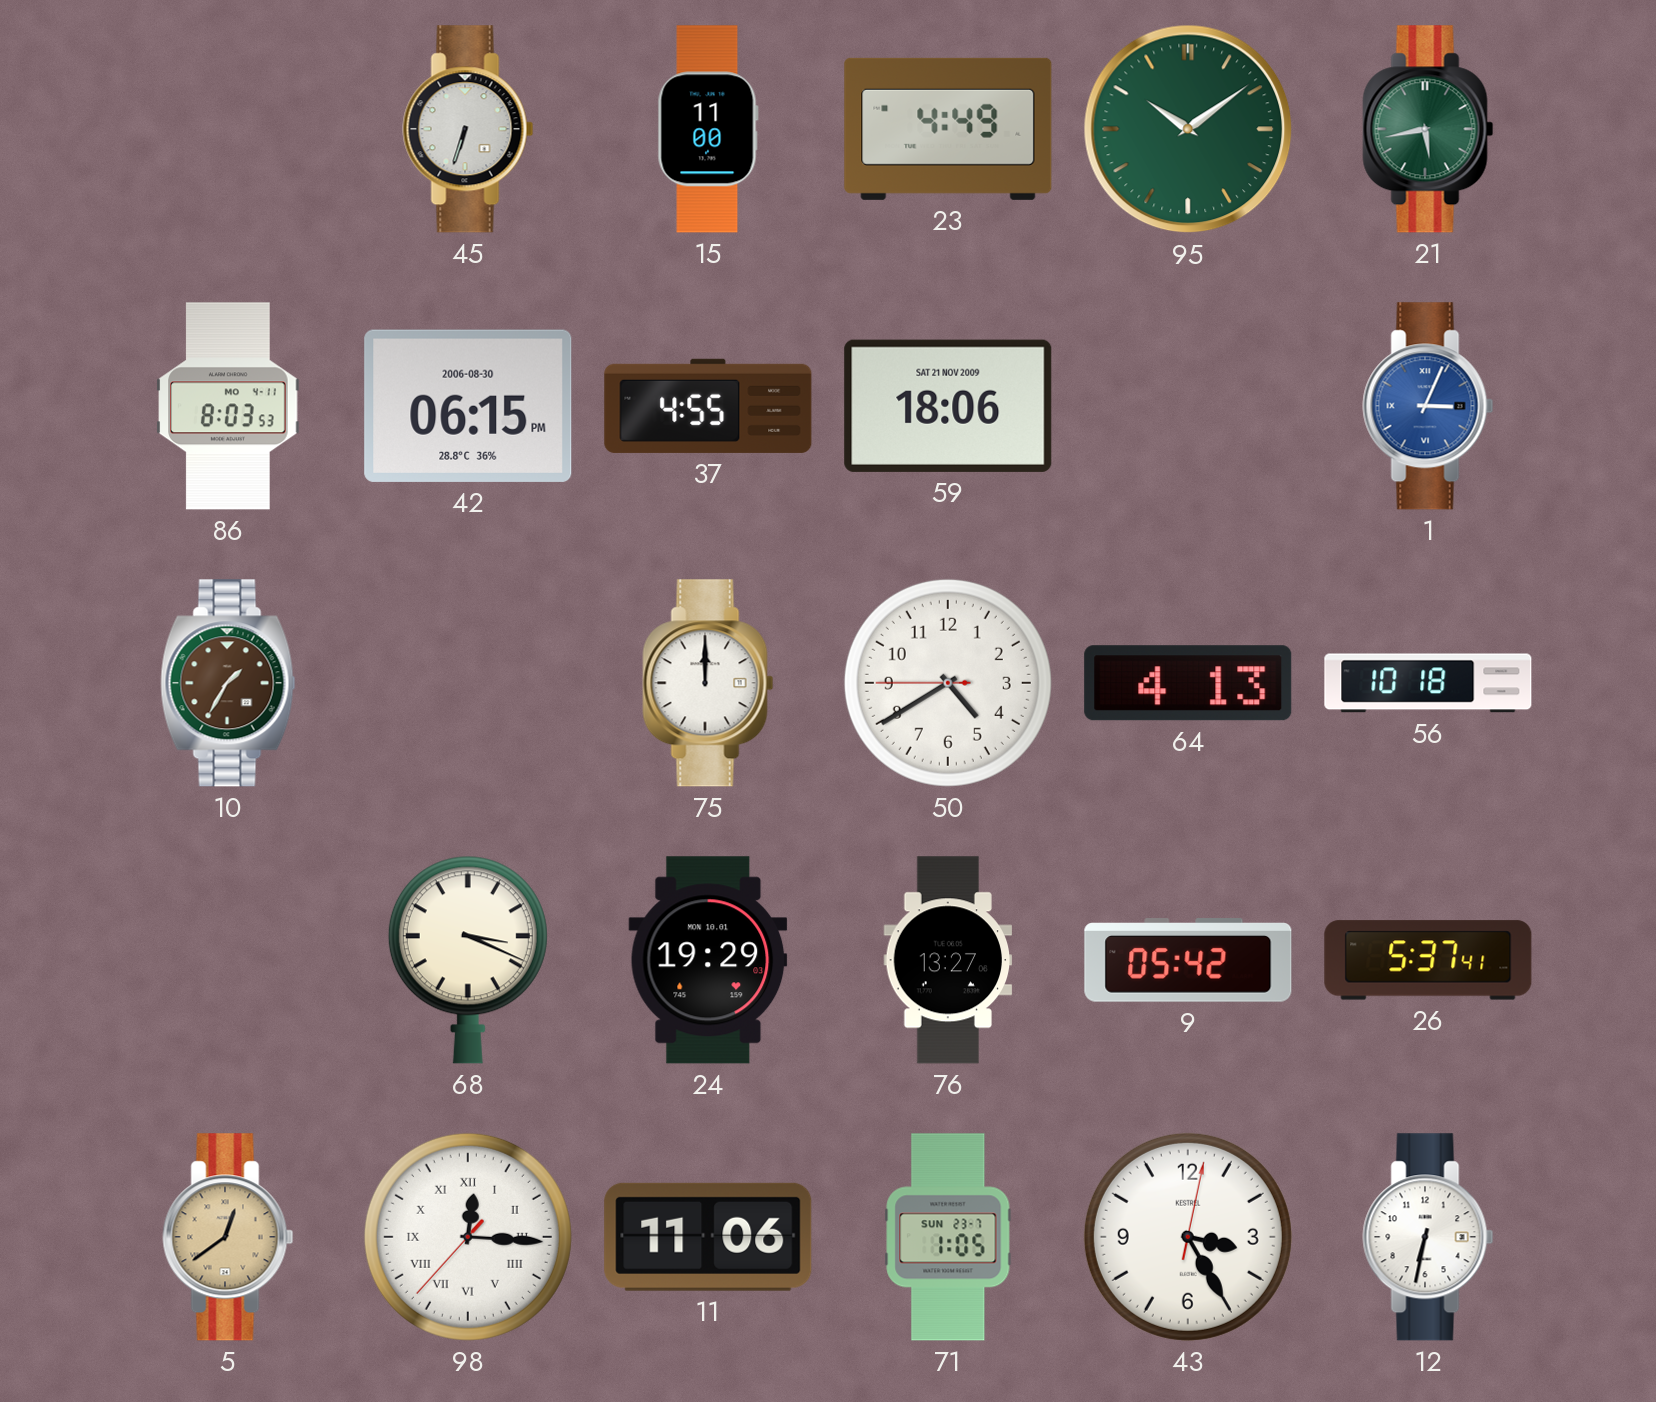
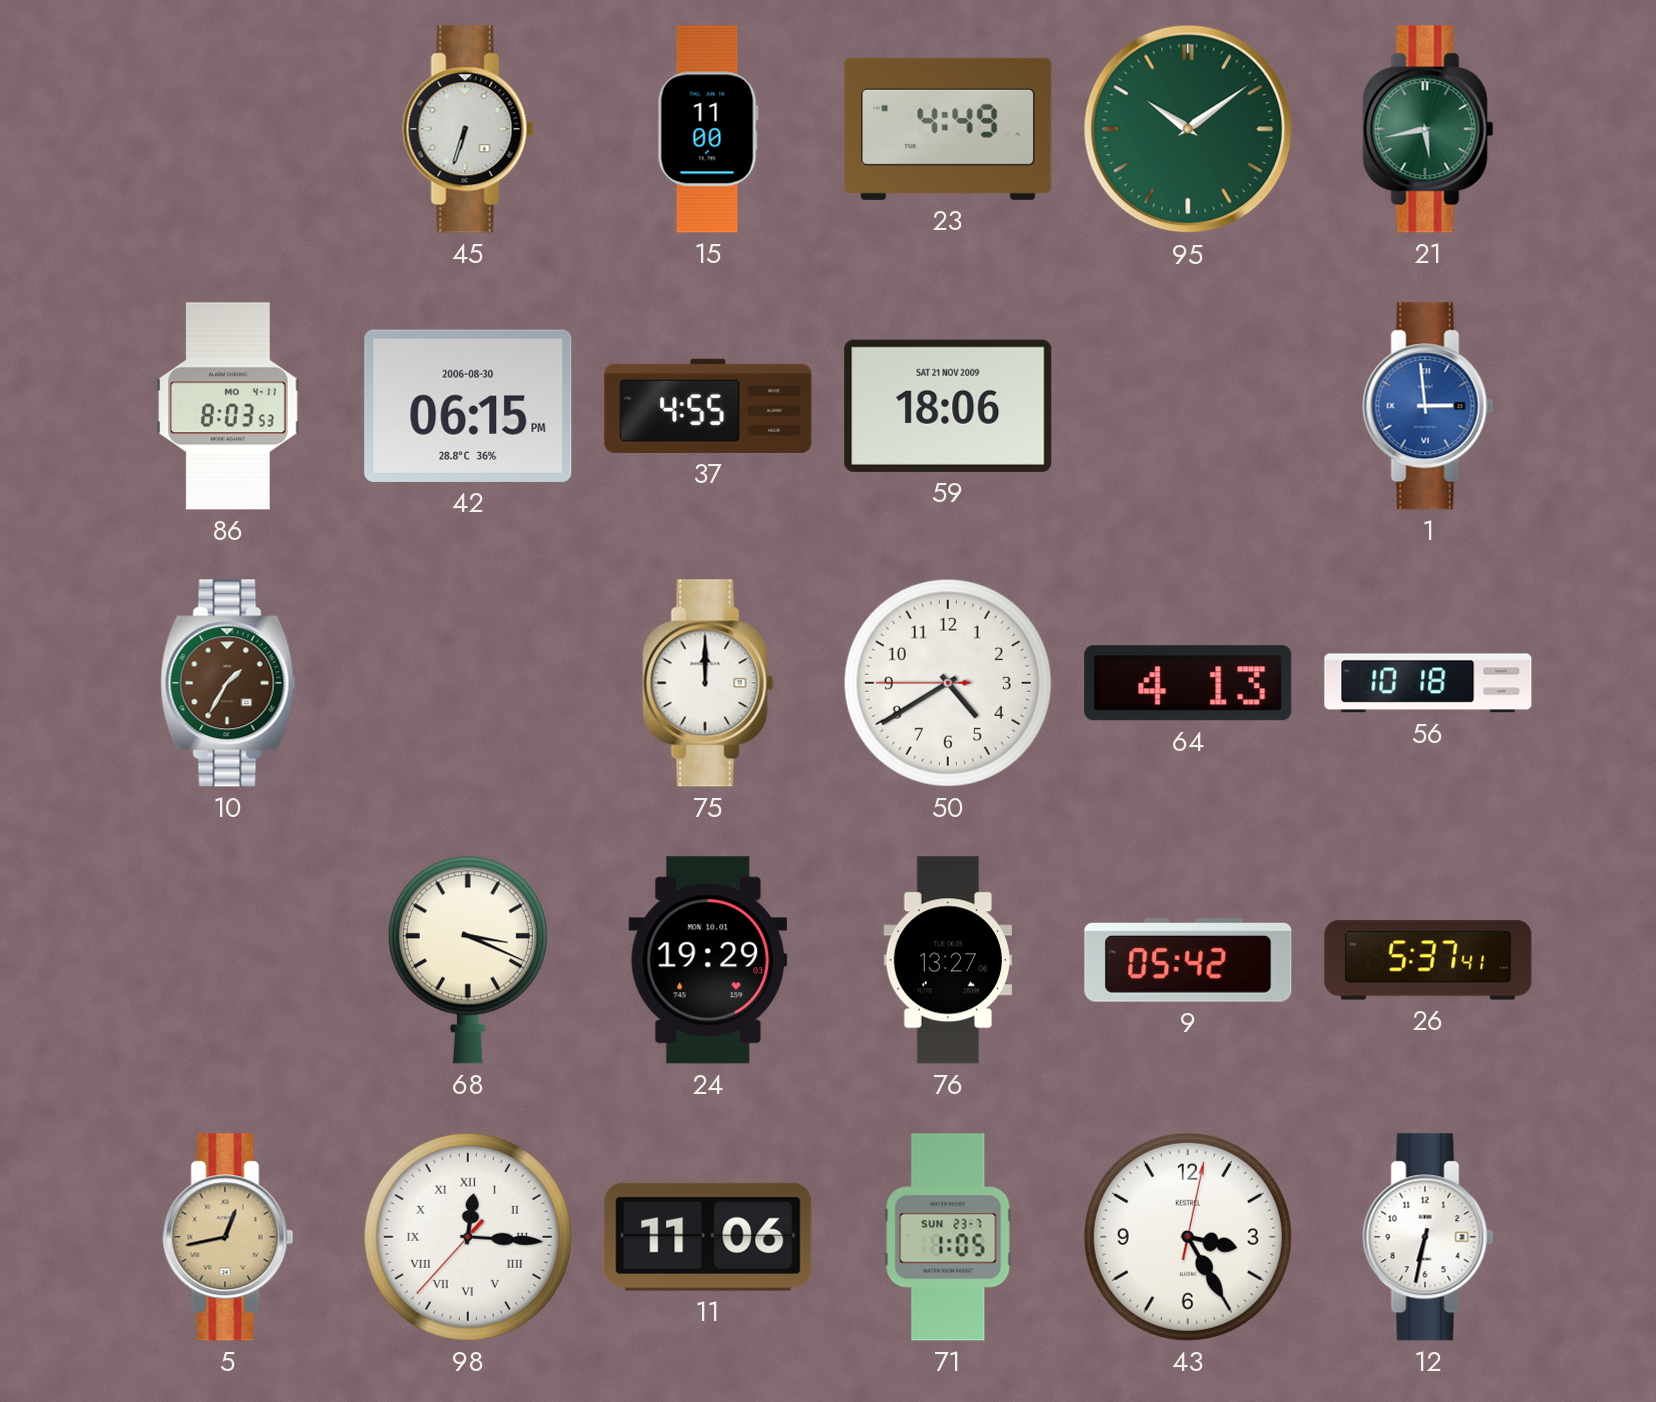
1: 3:04 -> 2:59 (1428, 406)
5: 12:39 -> 12:43 (228, 1237)
